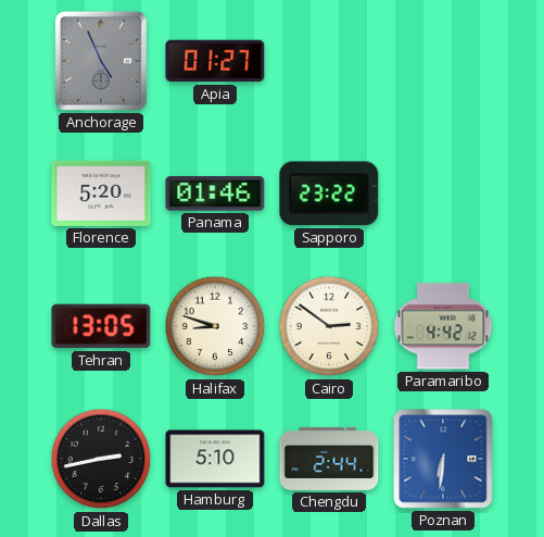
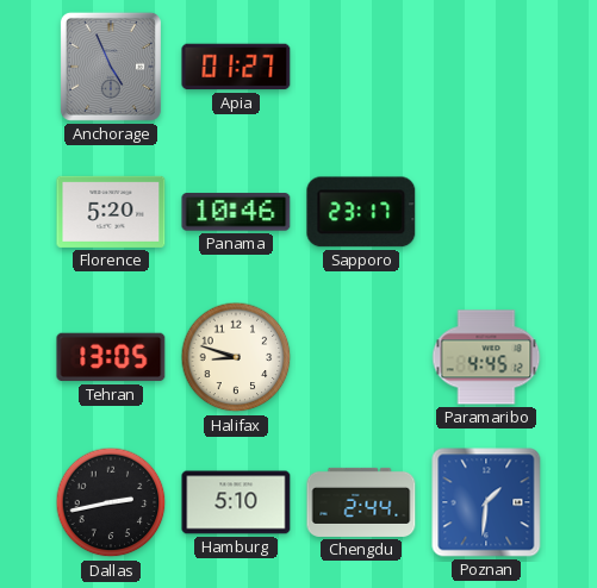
Panama: 01:46 -> 10:46 (236, 212)
Sapporo: 23:22 -> 23:17 (361, 212)
Cairo: 2:51 -> none (329, 326)
Paramaribo: 4:42 -> 4:45 (486, 357)
Poznan: 6:31 -> 1:31 (486, 502)
